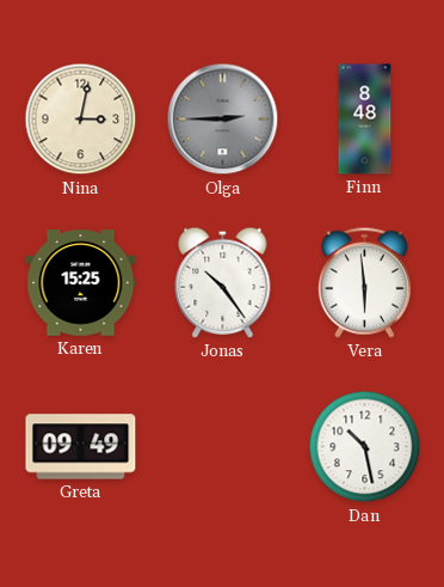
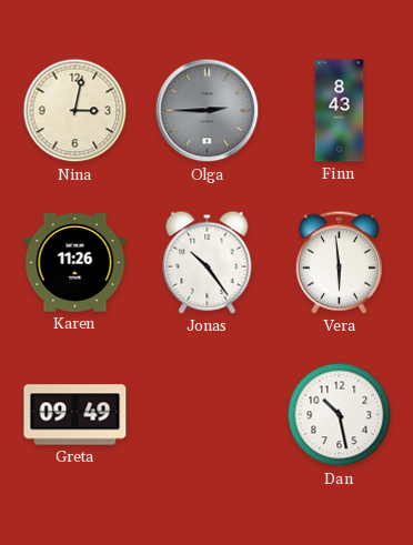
Finn: 8:48 -> 8:43 (340, 111)
Karen: 15:25 -> 11:26 (75, 263)
